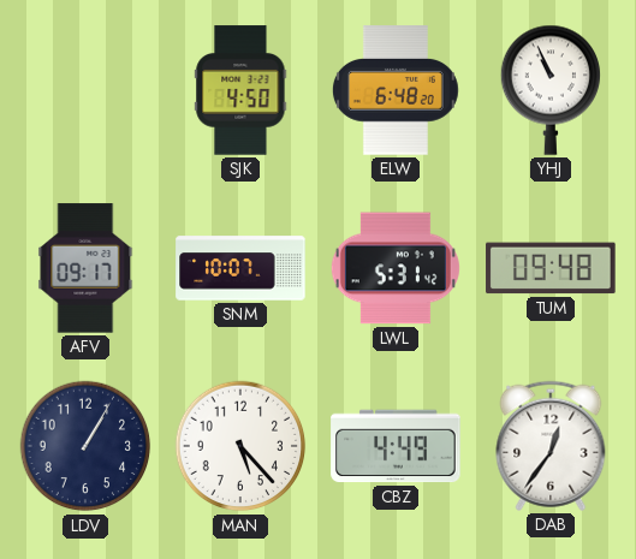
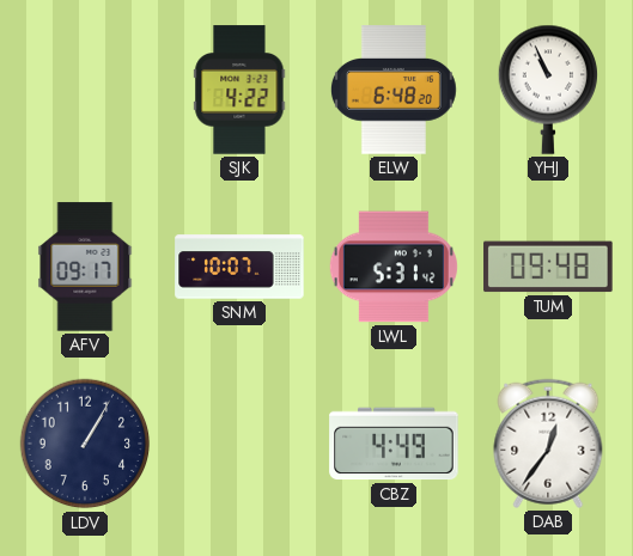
SJK: 4:50 -> 4:22 (239, 90)
MAN: 5:23 -> none (240, 446)
